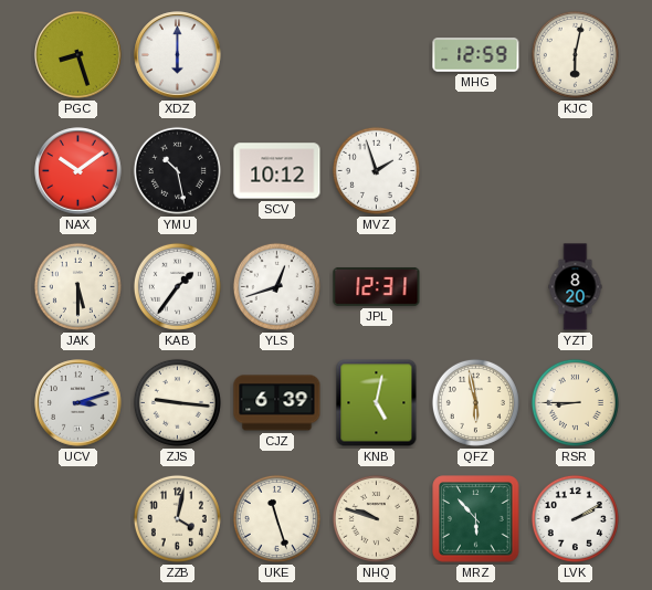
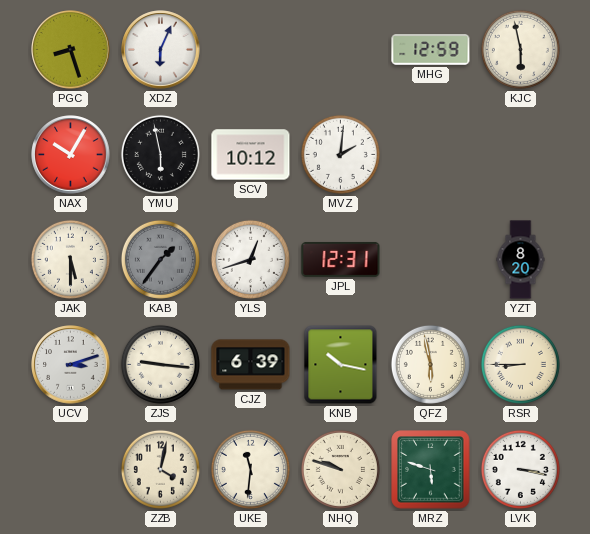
XDZ: 6:00 -> 6:04 (161, 50)
KJC: 6:02 -> 5:58 (520, 49)
NAX: 10:09 -> 10:05 (71, 155)
YMU: 10:28 -> 5:58 (160, 154)
MVZ: 1:57 -> 2:01 (340, 154)
KAB dial: white -> grey (160, 259)
KNB: 5:02 -> 10:17 (341, 365)
UKE: 11:27 -> 11:31 (250, 469)
MRZ: 5:53 -> 5:48 (431, 470)
LVK: 2:10 -> 3:17 (520, 469)
